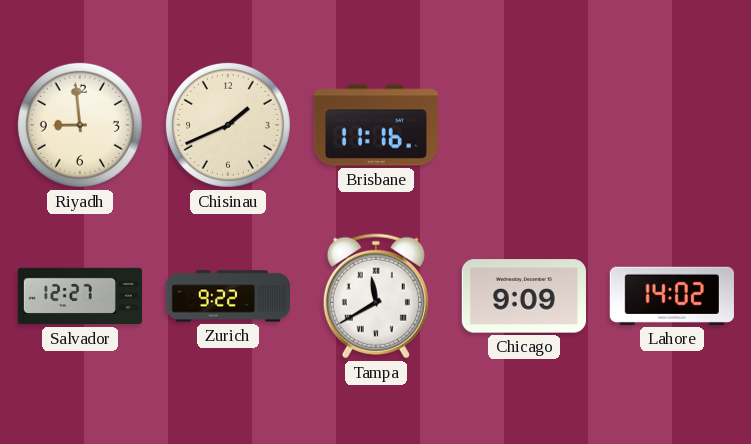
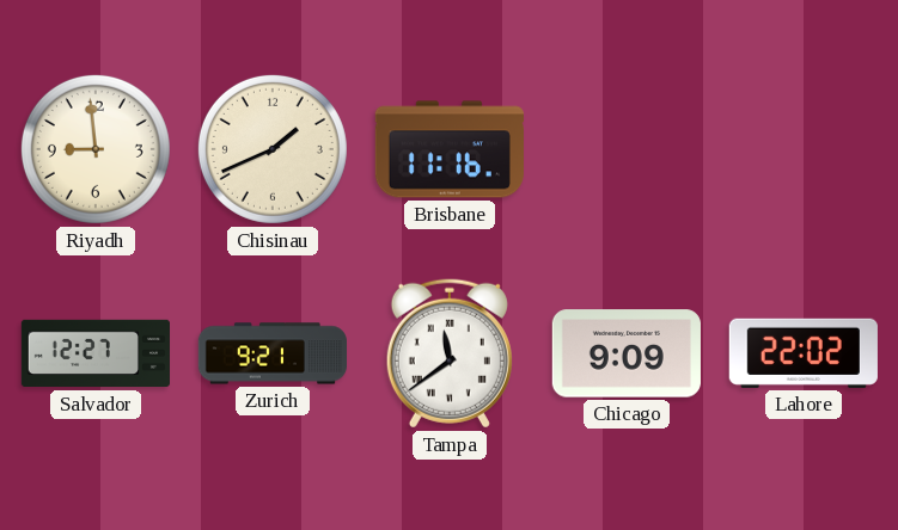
Zurich: 9:22 -> 9:21 (271, 353)
Tampa: 11:40 -> 11:39 (450, 353)
Lahore: 14:02 -> 22:02 (804, 353)
